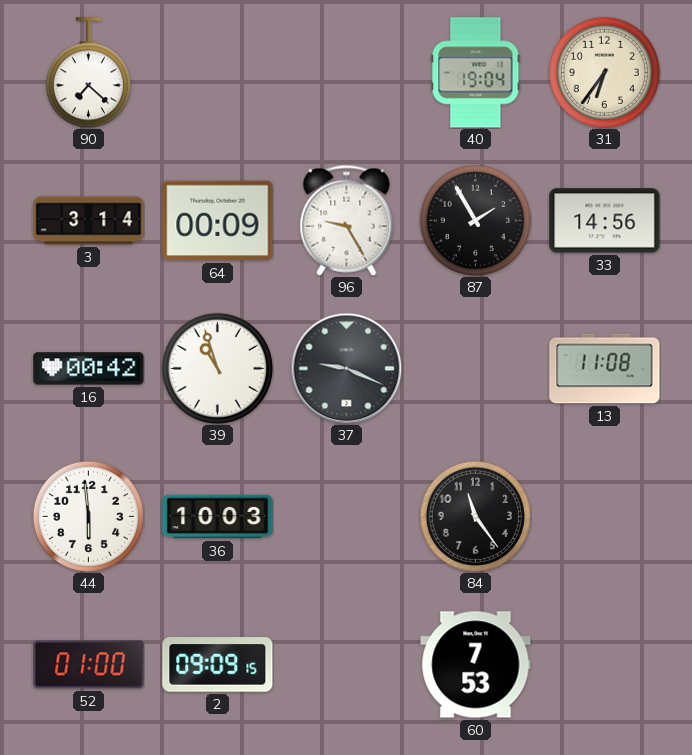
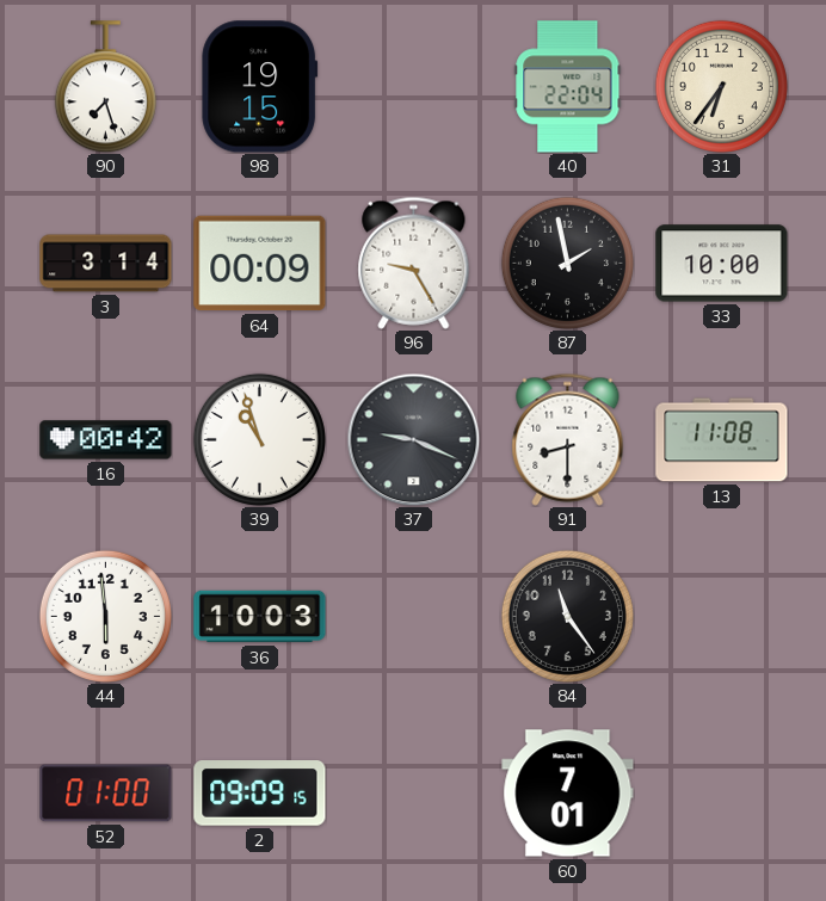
90: 7:22 -> 7:27 (105, 87)
98: none -> 19:15 (260, 87)
40: 19:04 -> 22:04 (568, 87)
87: 1:55 -> 1:58 (567, 263)
33: 14:56 -> 10:00 (722, 264)
91: none -> 8:30 (568, 439)
60: 7:53 -> 7:01 (568, 794)
